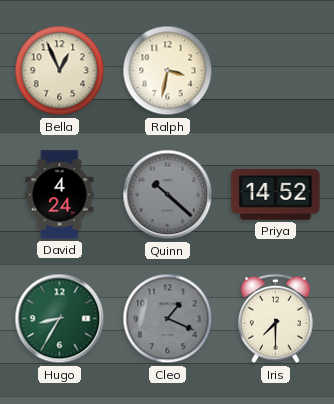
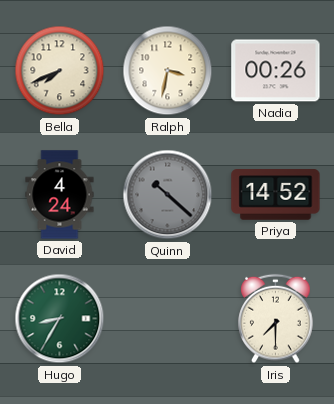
Bella: 12:56 -> 7:41 (60, 71)
Nadia: none -> 00:26 (276, 71)
Cleo: 1:19 -> none (168, 319)
